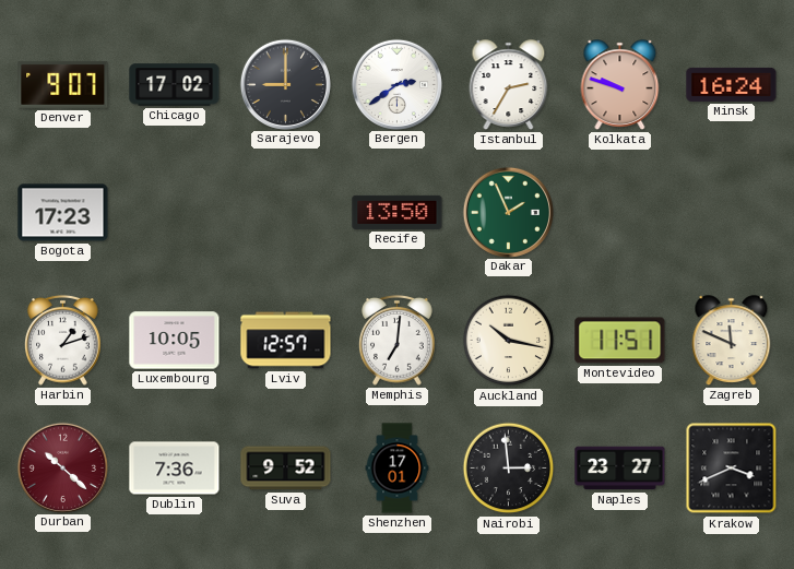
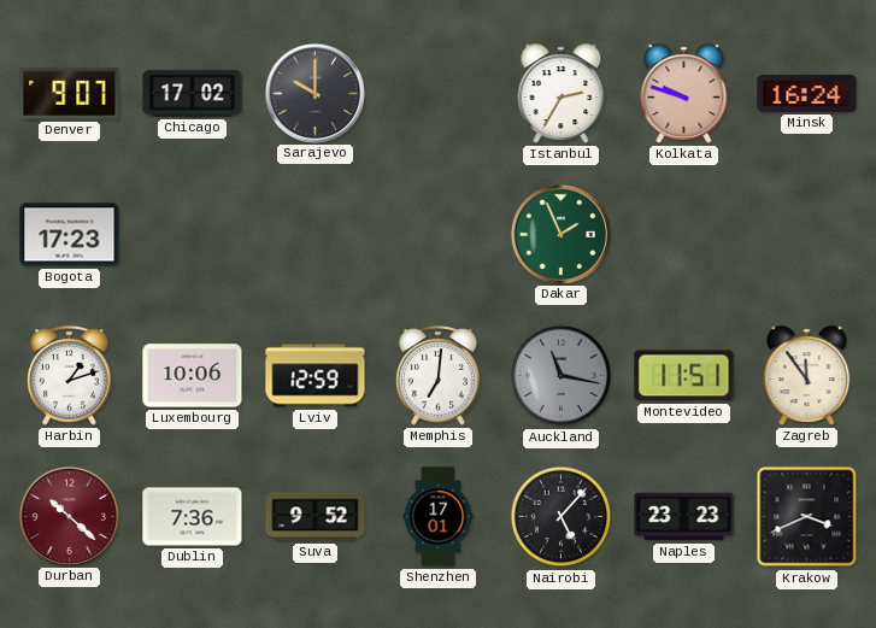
Sarajevo: 9:00 -> 10:00 (314, 93)
Bergen: 2:39 -> none (396, 84)
Recife: 13:50 -> none (398, 212)
Luxembourg: 10:05 -> 10:06 (193, 376)
Lviv: 12:57 -> 12:59 (316, 376)
Auckland: 10:17 -> 11:17 (562, 376)
Auckland dial: cream -> grey (562, 376)
Zagreb: 11:49 -> 11:54 (807, 376)
Nairobi: 2:59 -> 5:07 (562, 517)
Naples: 23:27 -> 23:23 (684, 517)
